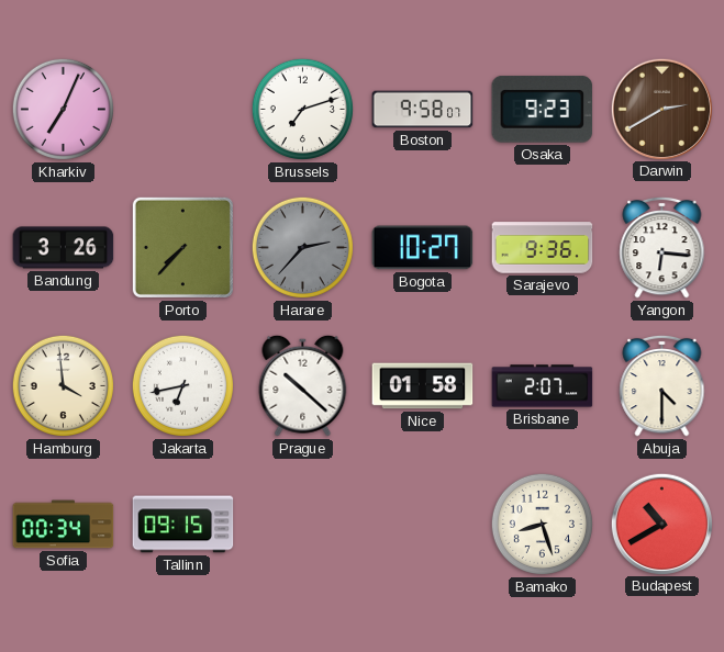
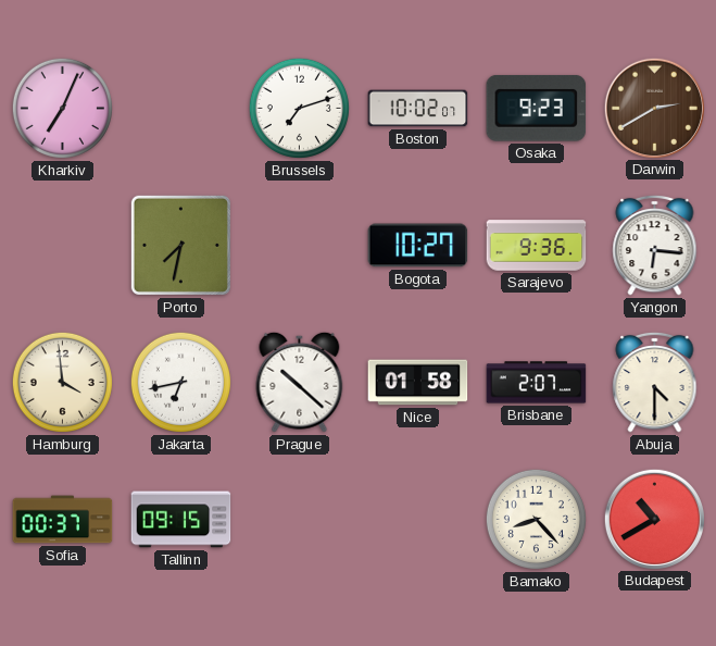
Boston: 9:58 -> 10:02 (418, 109)
Bandung: 3:26 -> none (64, 248)
Porto: 7:37 -> 7:32 (180, 245)
Harare: 2:37 -> none (302, 247)
Sofia: 00:34 -> 00:37 (63, 520)
Bamako: 8:27 -> 8:23 (536, 519)
